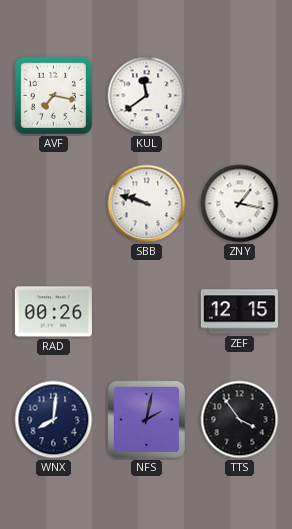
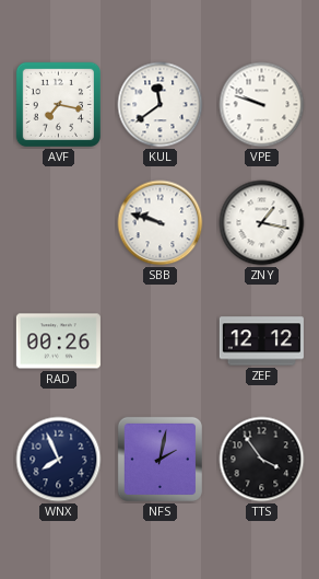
VPE: none -> 9:48 (262, 105)
ZEF: 12:15 -> 12:12 (261, 341)
WNX: 8:01 -> 7:56 (59, 460)
